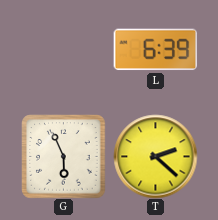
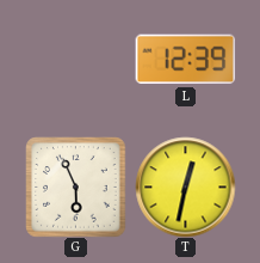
L: 6:39 -> 12:39 (185, 60)
T: 2:22 -> 12:32 (185, 186)
